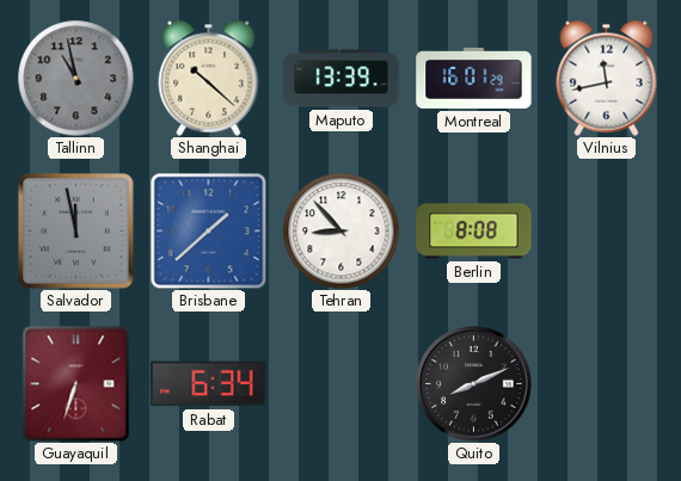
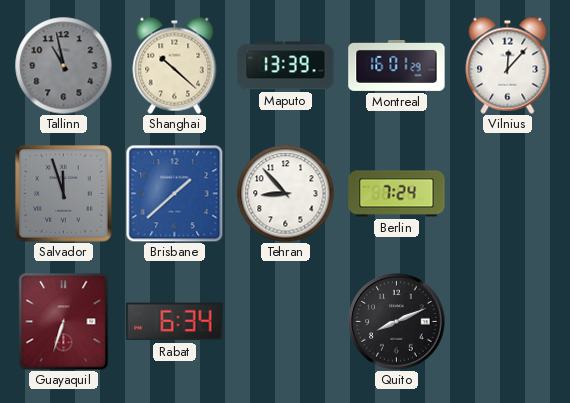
Vilnius: 11:43 -> 12:07 (508, 65)
Salvador: 11:58 -> 11:57 (64, 194)
Berlin: 8:08 -> 7:24 (397, 194)
